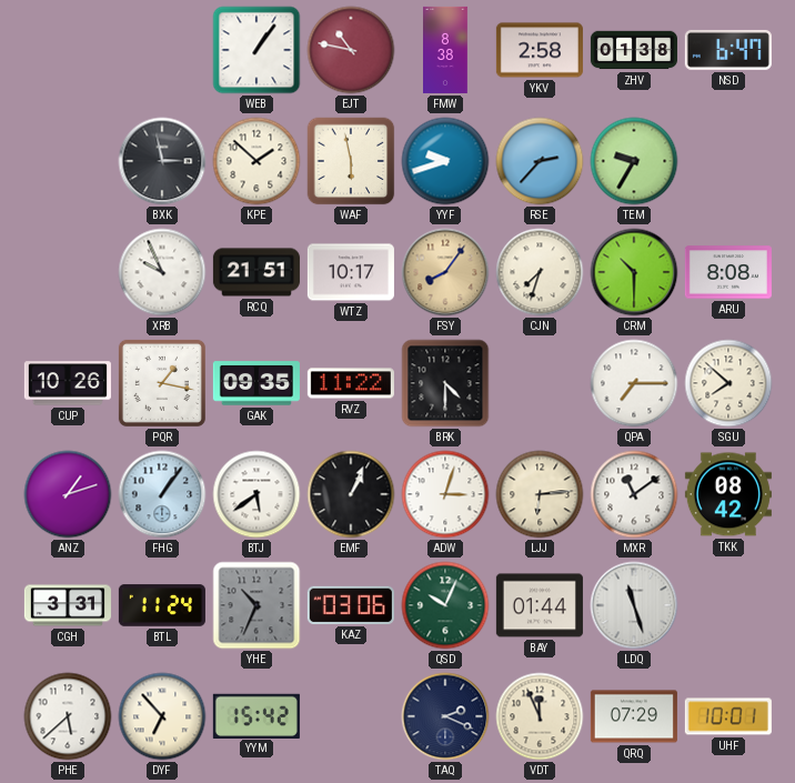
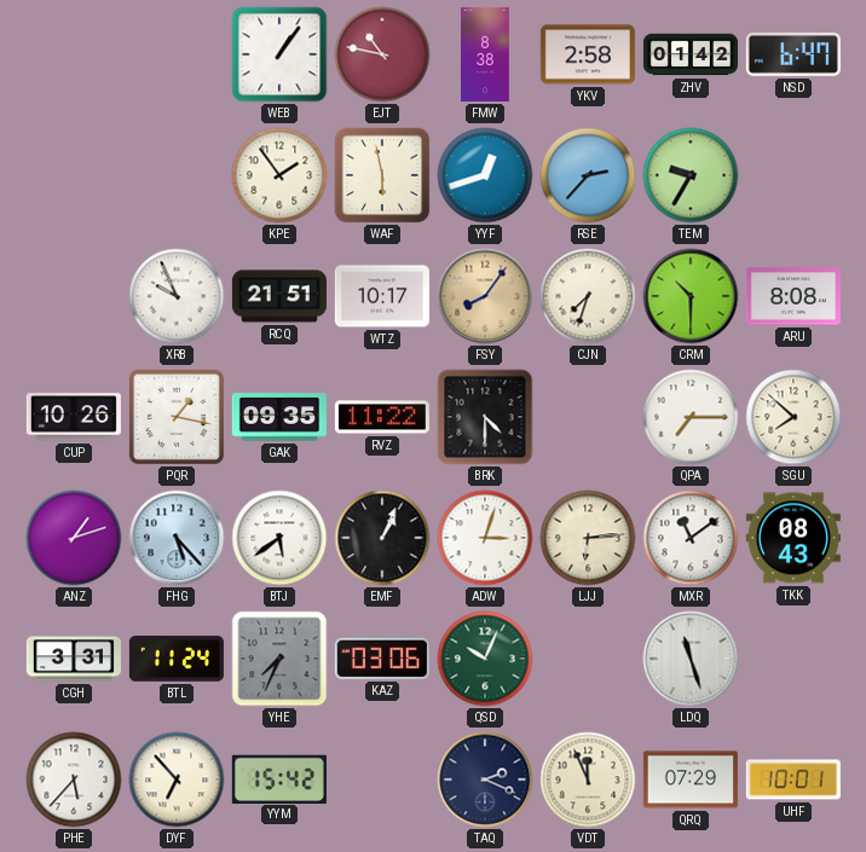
ZHV: 01:38 -> 01:42 (691, 54)
BXK: 2:58 -> none (162, 161)
KPE: 1:52 -> 1:54 (279, 175)
YYF: 9:42 -> 12:42 (485, 175)
FHG: 1:06 -> 5:23 (177, 538)
TKK: 08:42 -> 08:43 (793, 538)
YHE: 10:34 -> 7:34 (279, 659)
BAY: 01:44 -> none (540, 605)
PHE: 5:38 -> 5:37 (74, 779)
